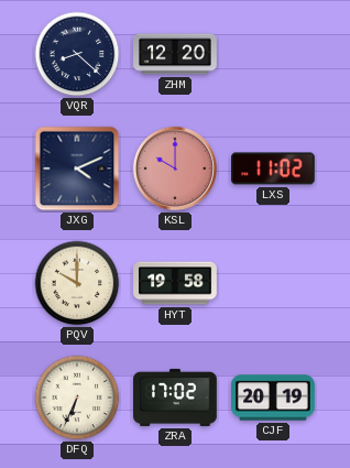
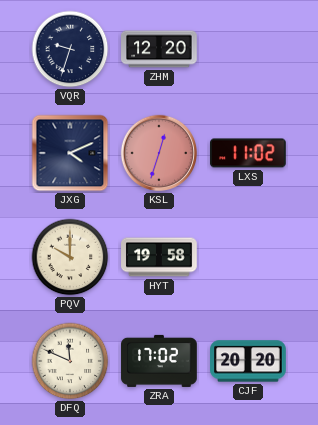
VQR: 8:22 -> 9:33 (70, 49)
KSL: 10:00 -> 12:33 (159, 153)
DFQ: 6:34 -> 11:49 (70, 361)
CJF: 20:19 -> 20:20 (248, 361)
